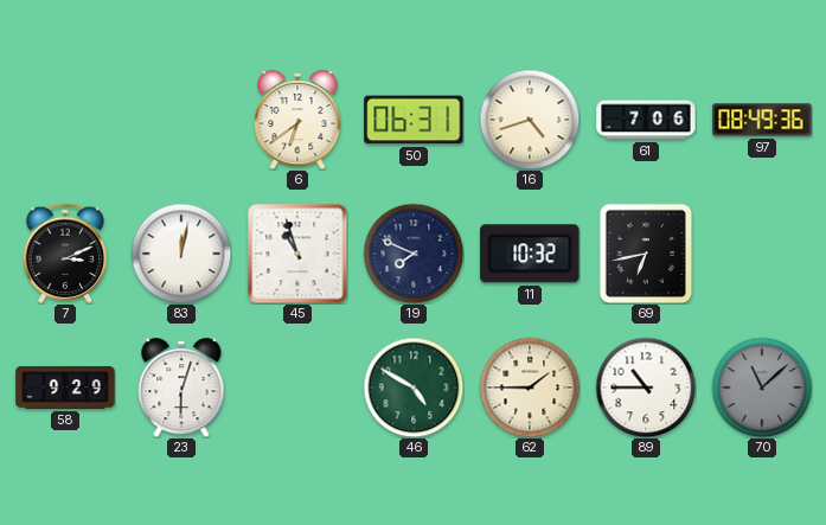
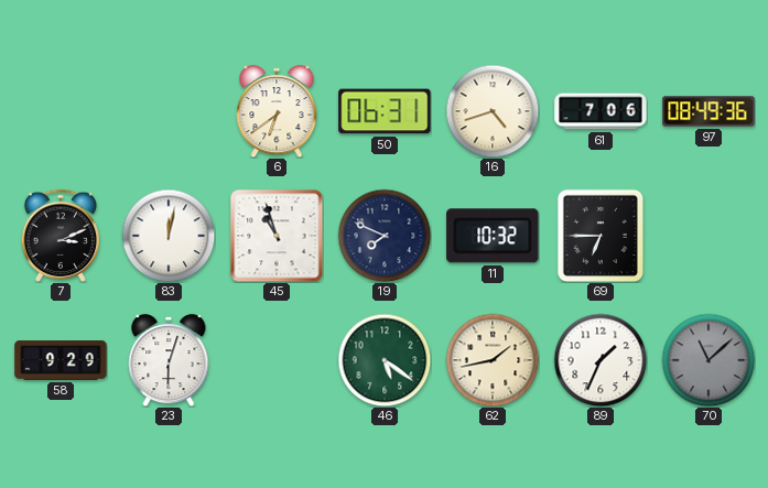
69: 6:43 -> 6:45 (599, 235)
46: 4:50 -> 5:21 (385, 360)
62: 1:45 -> 1:43 (493, 360)
89: 10:45 -> 1:34 (601, 360)
